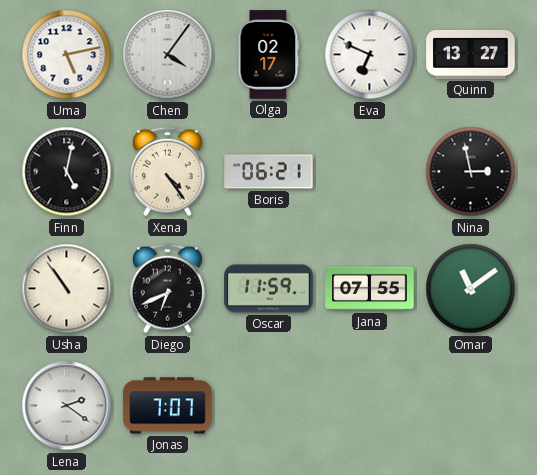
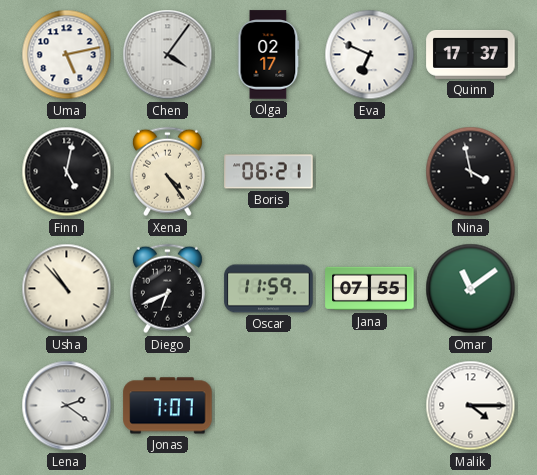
Quinn: 13:27 -> 17:37 (471, 54)
Nina: 2:58 -> 3:58 (471, 172)
Usha: 10:54 -> 10:53 (67, 289)
Malik: none -> 4:15 (471, 406)
